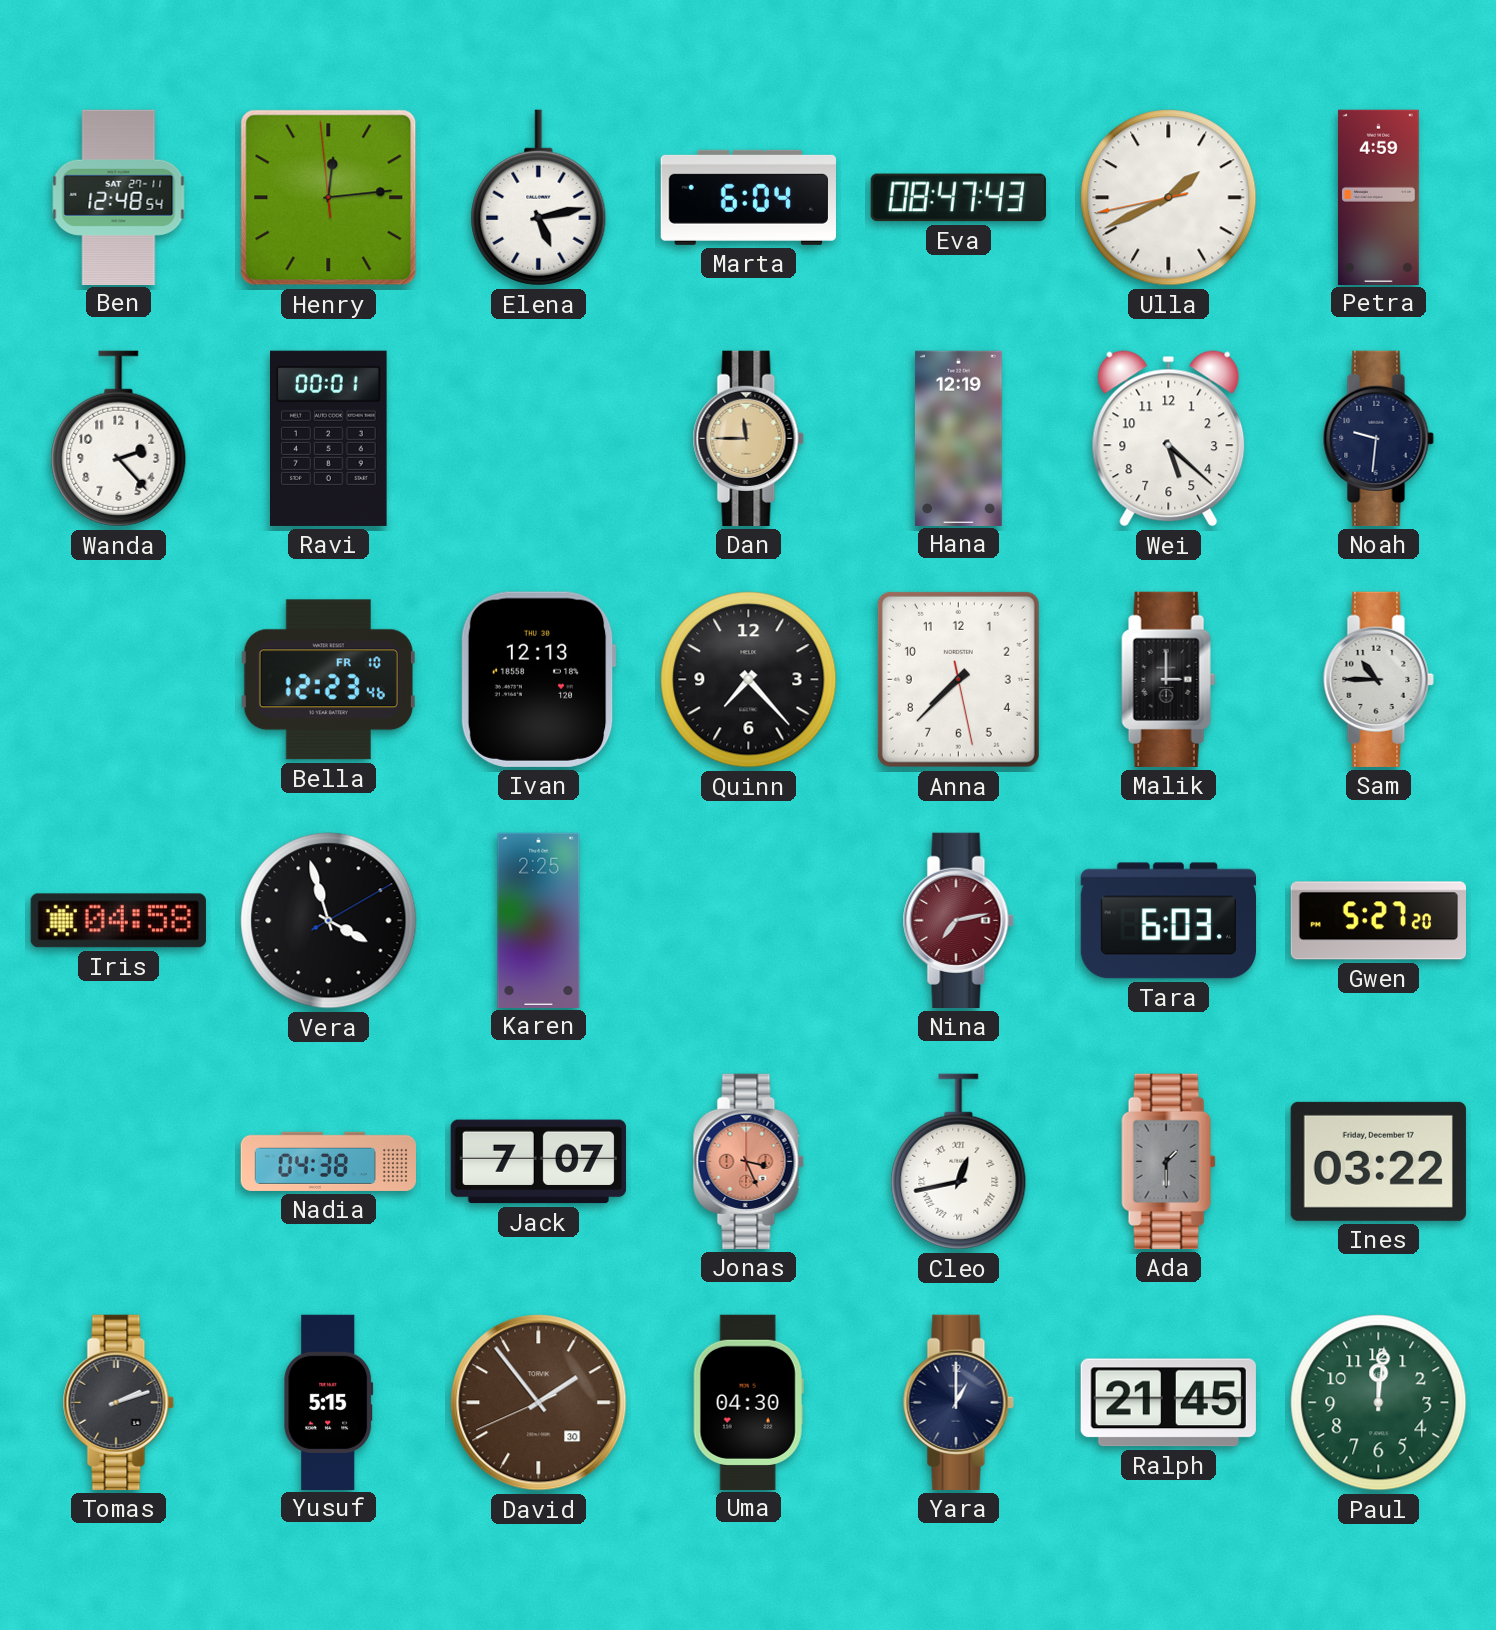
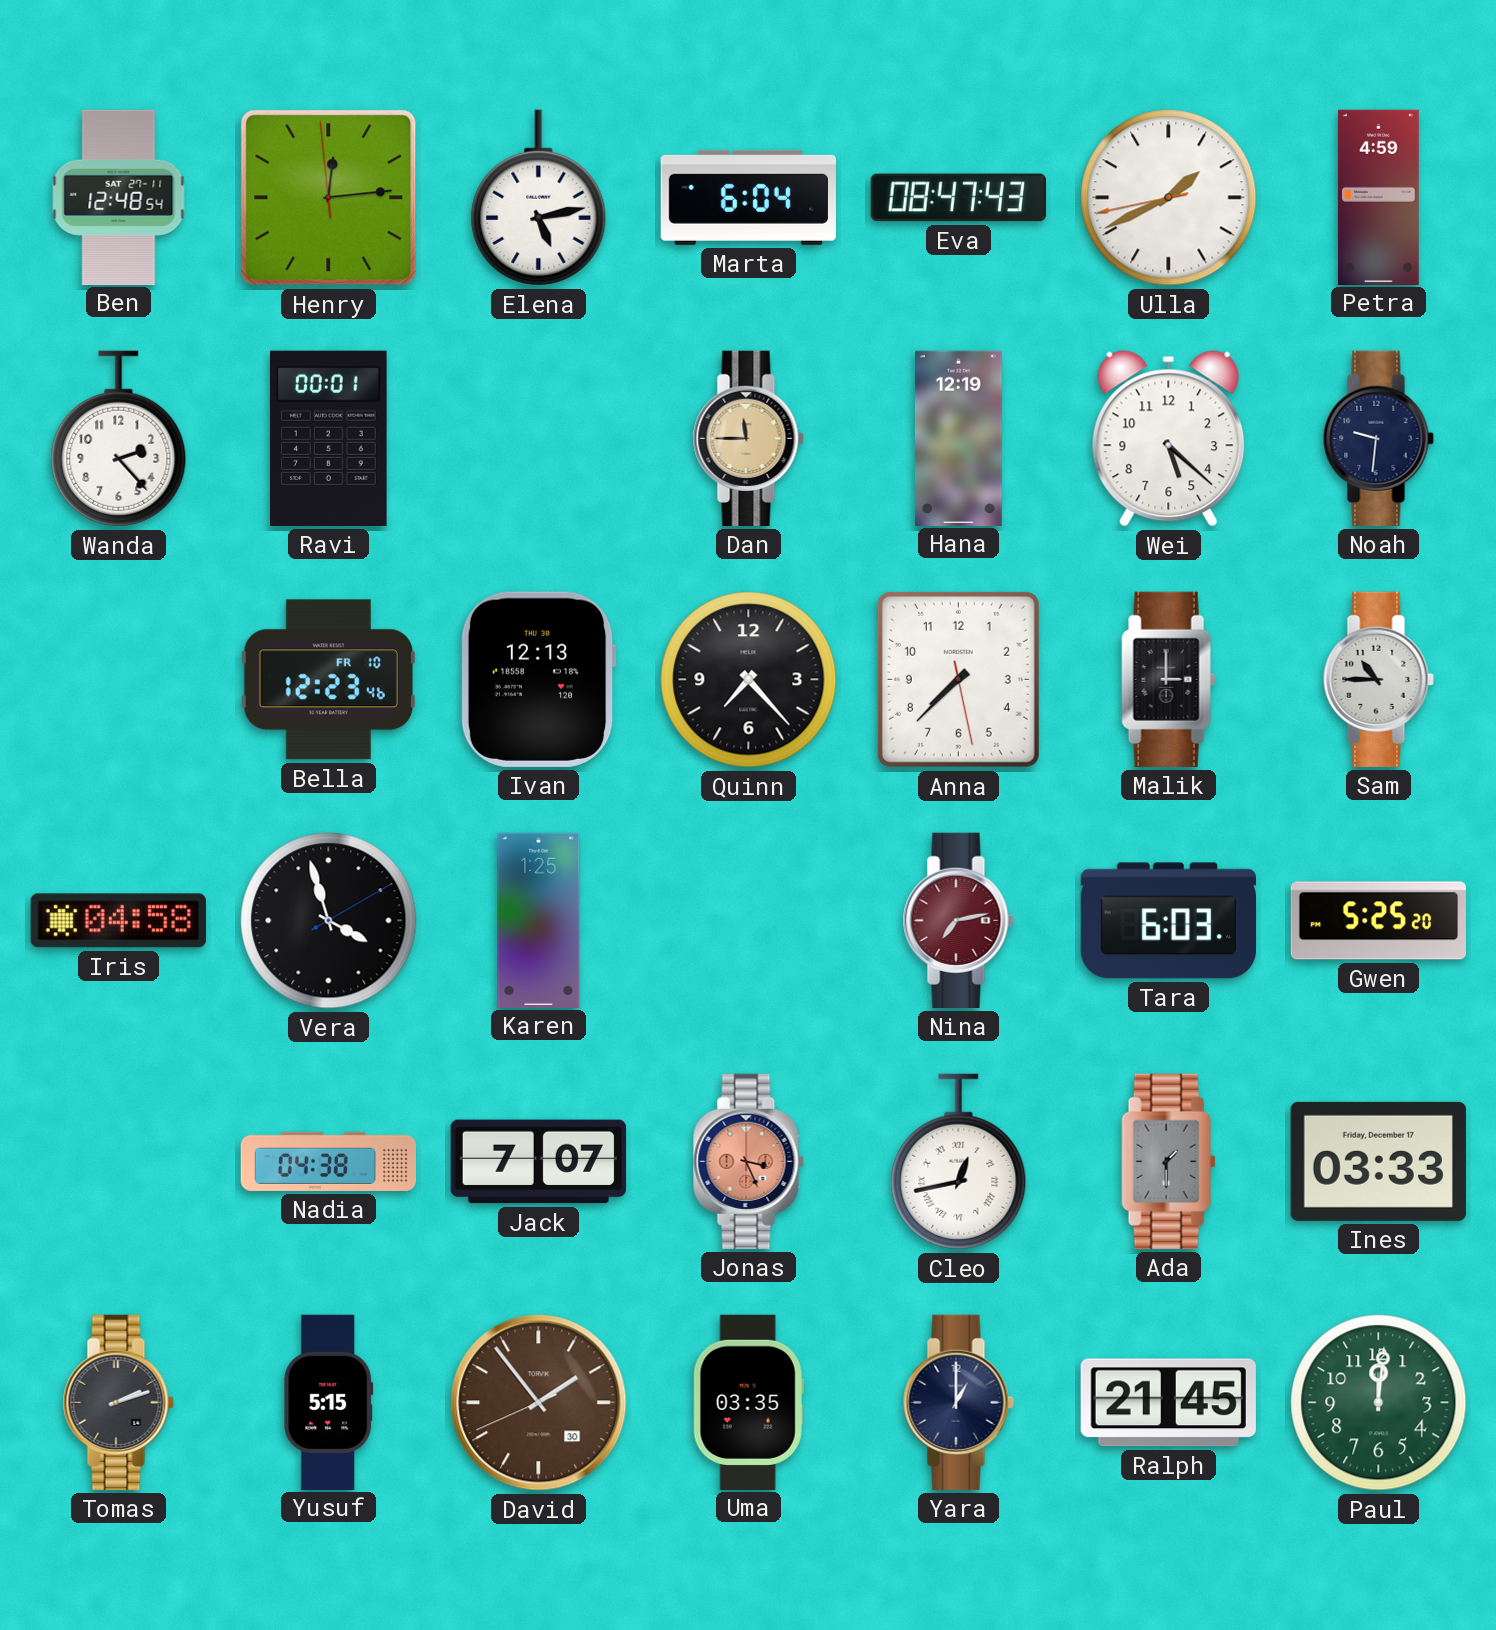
Karen: 2:25 -> 1:25 (539, 920)
Gwen: 5:27 -> 5:25 (1378, 921)
Ines: 03:22 -> 03:33 (1378, 1161)
Uma: 04:30 -> 03:35 (748, 1402)
